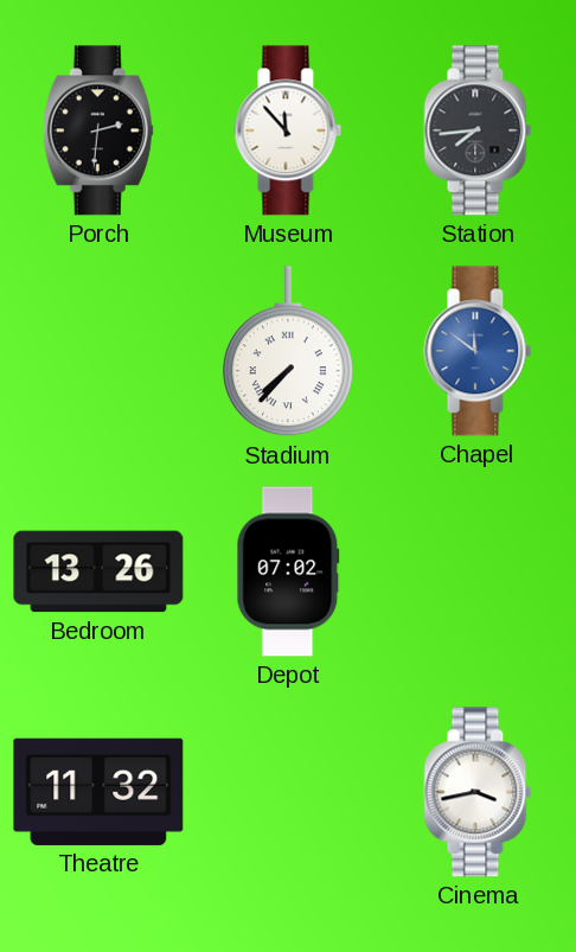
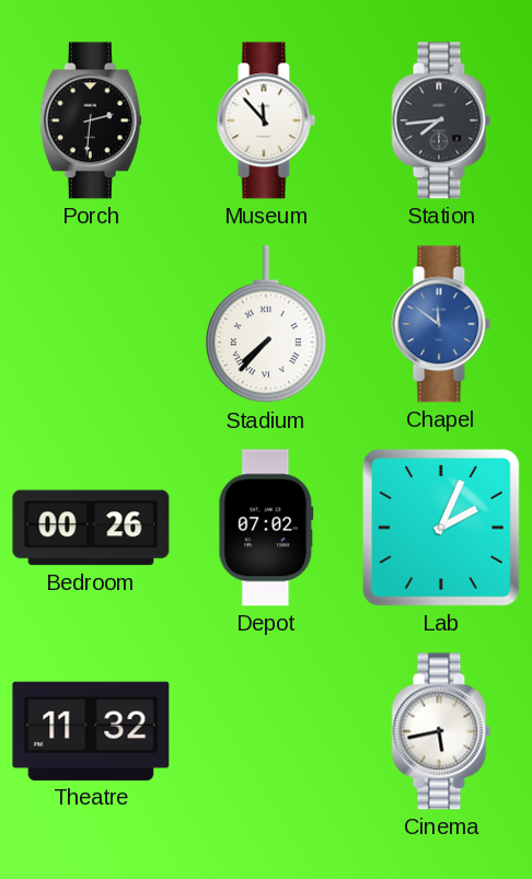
Bedroom: 13:26 -> 00:26 (91, 528)
Lab: none -> 2:04 (441, 528)
Cinema: 3:43 -> 5:43 (441, 731)
